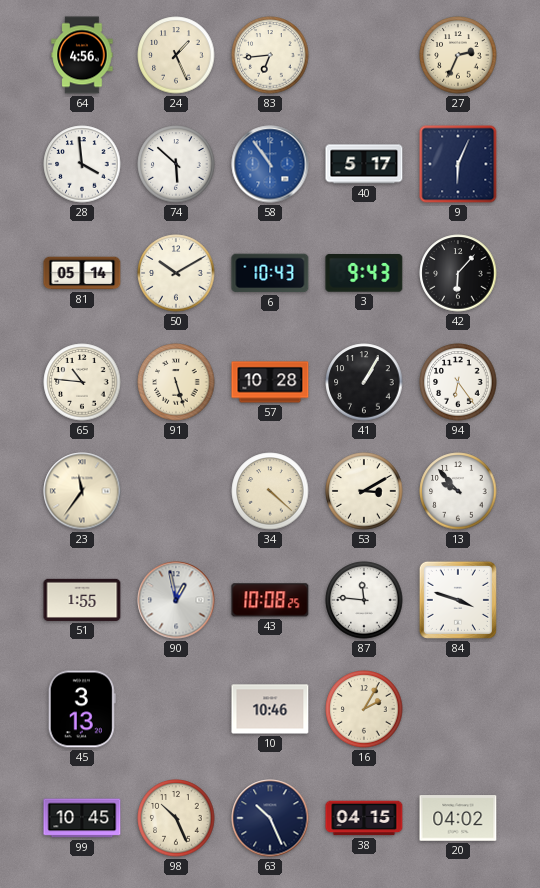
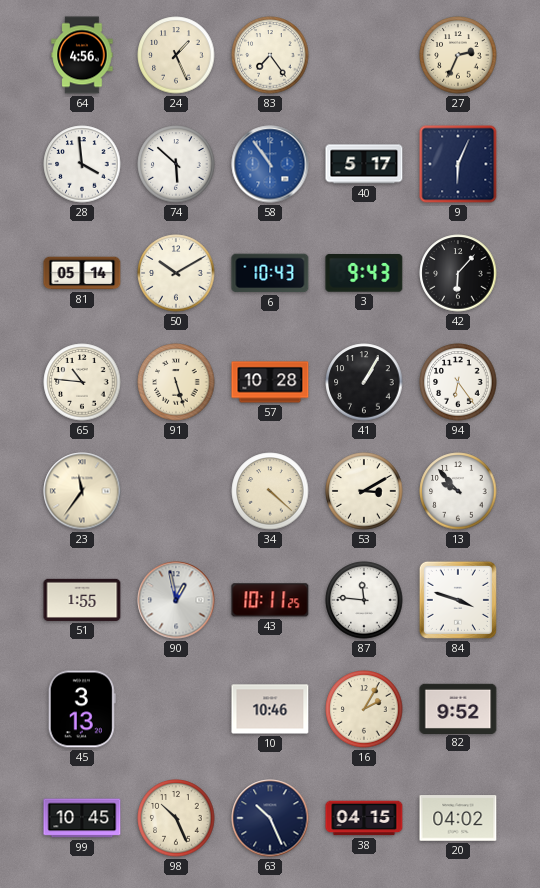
83: 6:44 -> 7:24 (270, 55)
43: 10:08 -> 10:11 (270, 600)
82: none -> 9:52 (458, 708)
